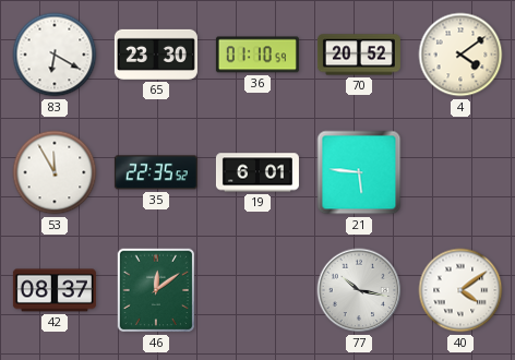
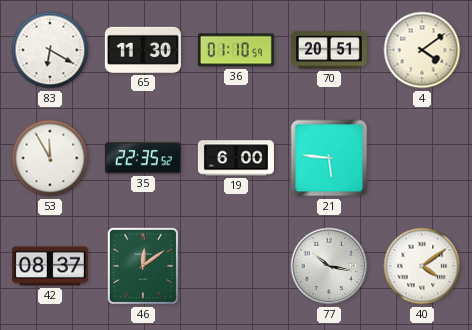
65: 23:30 -> 11:30 (143, 50)
70: 20:52 -> 20:51 (329, 50)
19: 6:01 -> 6:00 (236, 158)
